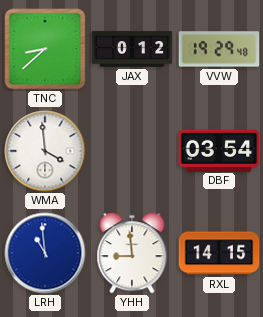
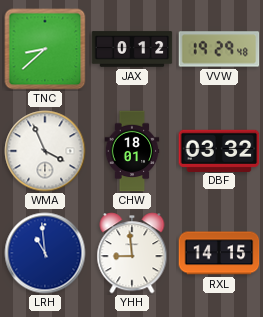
WMA: 3:59 -> 3:56 (45, 151)
CHW: none -> 18:01 (132, 151)
DBF: 03:54 -> 03:32 (219, 150)
